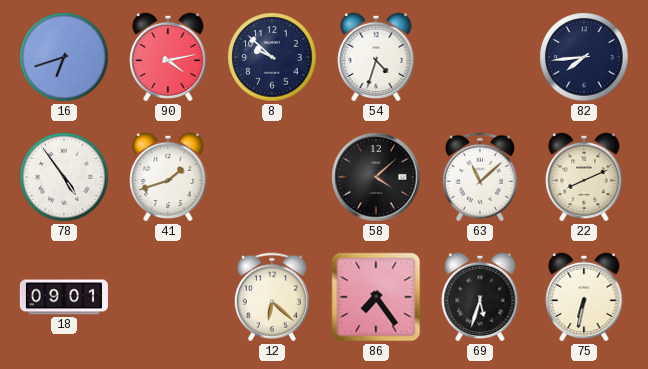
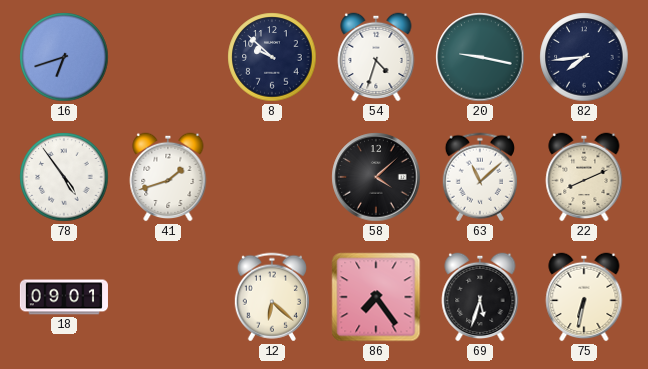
90: 4:13 -> none (168, 57)
20: none -> 9:17 (480, 57)
